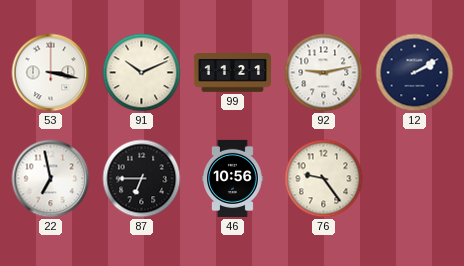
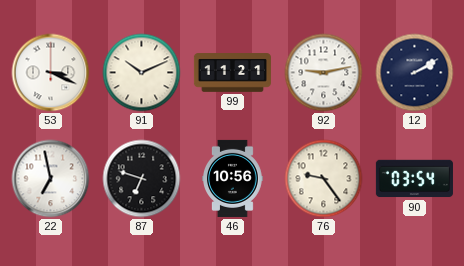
53: 3:17 -> 3:19 (51, 73)
87: 6:45 -> 6:48 (142, 179)
90: none -> 03:54 (414, 179)
